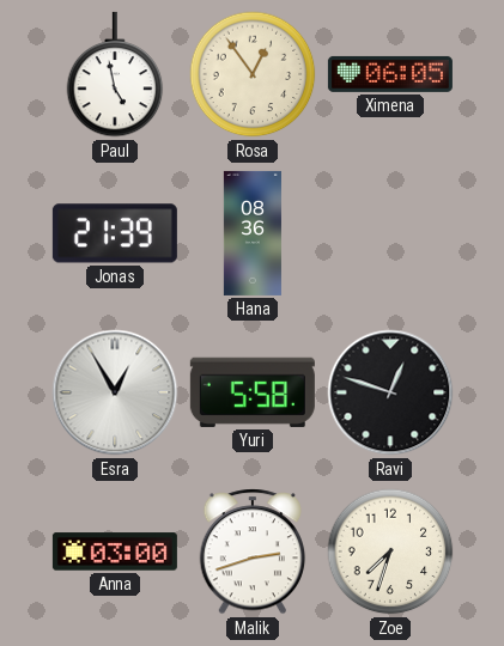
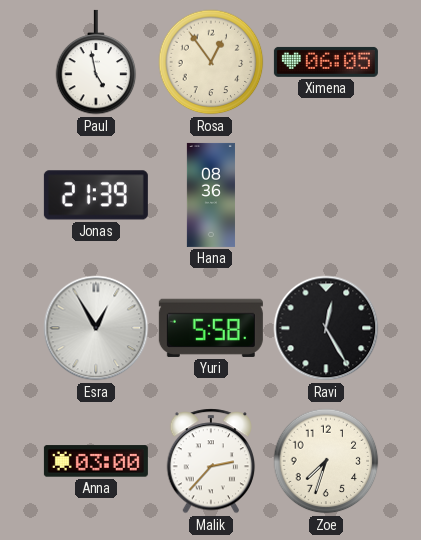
Ravi: 12:48 -> 12:25 (326, 328)
Malik: 2:42 -> 2:37 (211, 461)
